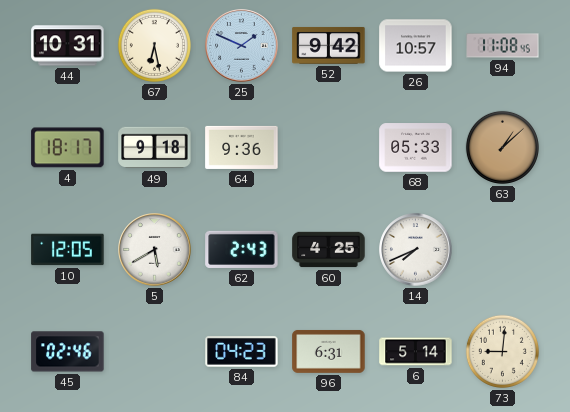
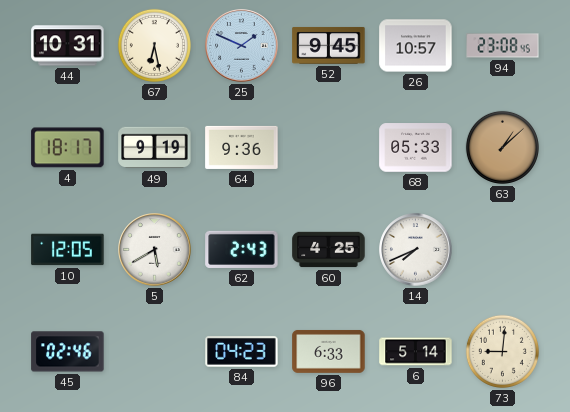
52: 9:42 -> 9:45 (329, 45)
94: 11:08 -> 23:08 (503, 46)
49: 9:18 -> 9:19 (155, 148)
96: 6:31 -> 6:33 (329, 351)
